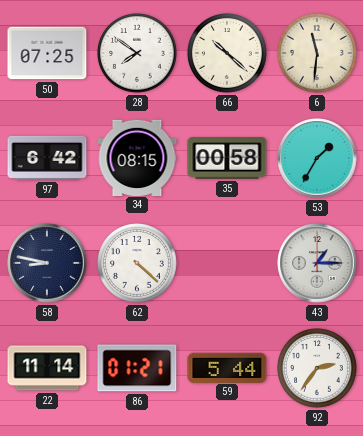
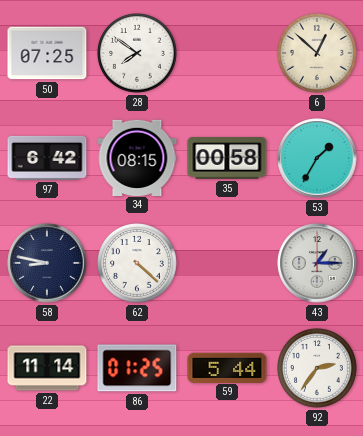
66: 10:22 -> none (228, 54)
6: 11:31 -> 12:52 (318, 54)
86: 01:21 -> 01:25 (137, 368)
